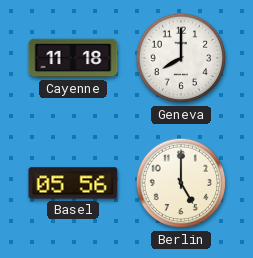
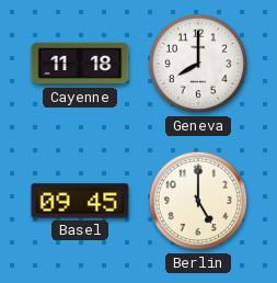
Basel: 05:56 -> 09:45 (80, 201)
